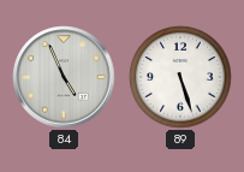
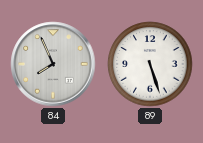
84: 4:56 -> 7:56 (53, 64)
